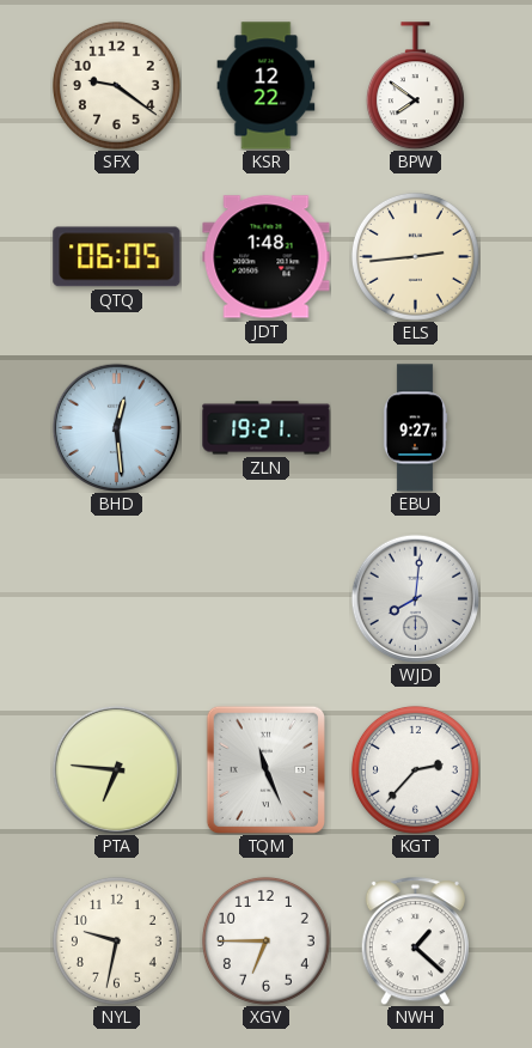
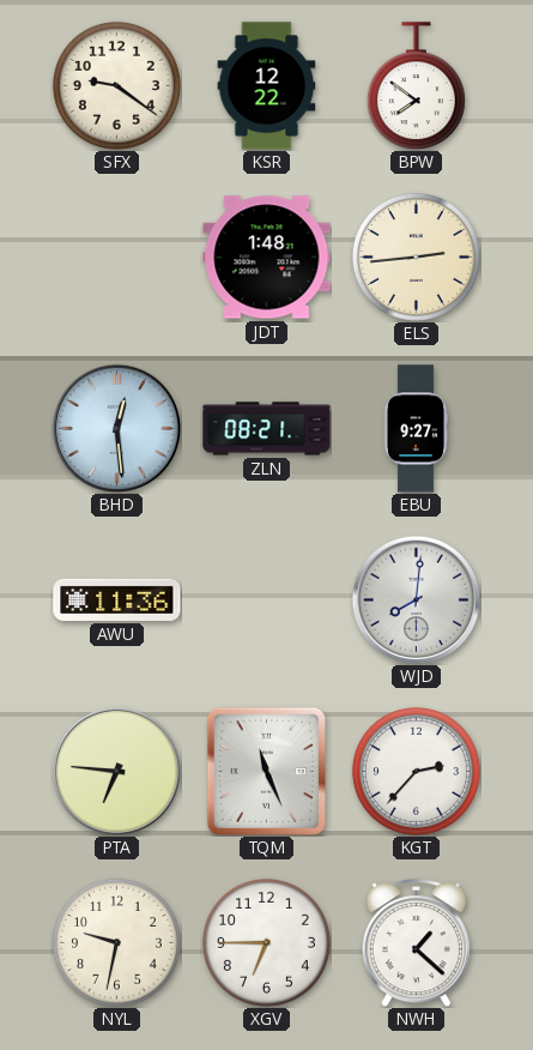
QTQ: 06:05 -> none (117, 257)
ZLN: 19:21 -> 08:21 (267, 429)
AWU: none -> 11:36 (117, 599)
